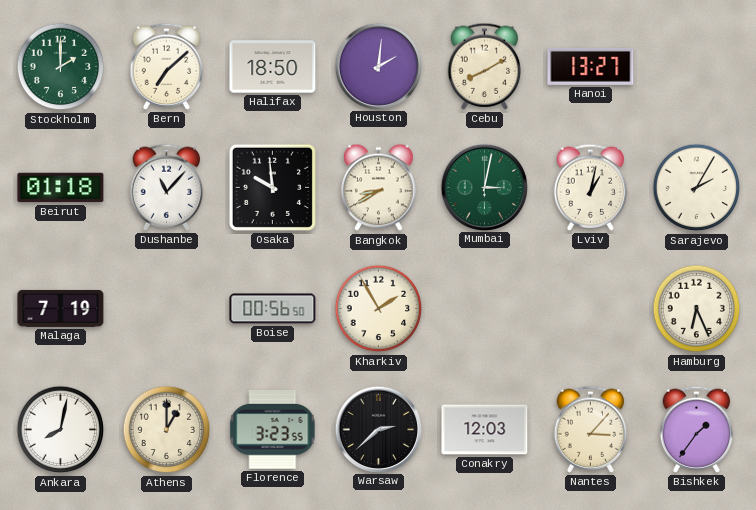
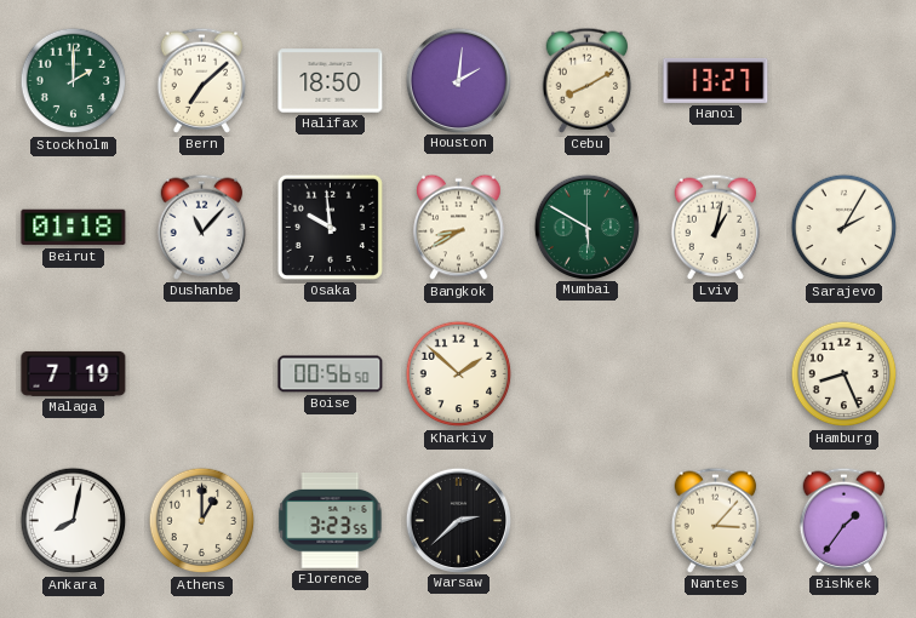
Mumbai: 3:02 -> 5:50 (586, 227)
Kharkiv: 1:55 -> 1:52 (459, 374)
Hamburg: 6:26 -> 8:26 (845, 374)
Conakry: 12:03 -> none (485, 430)
